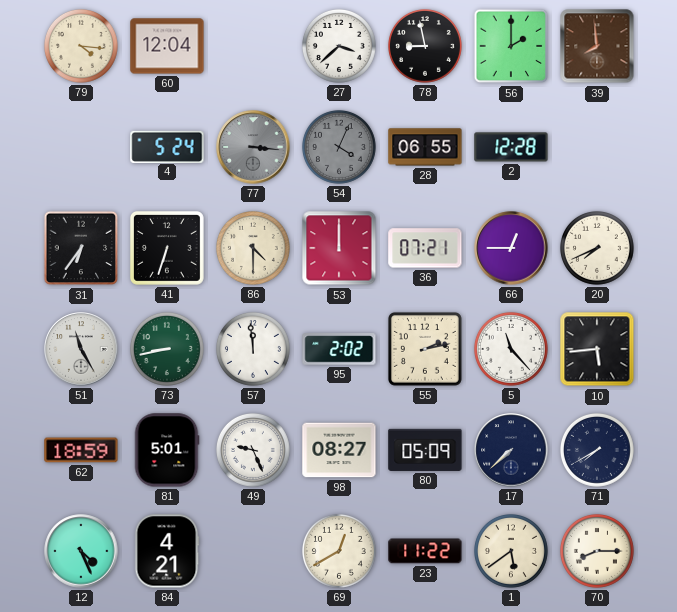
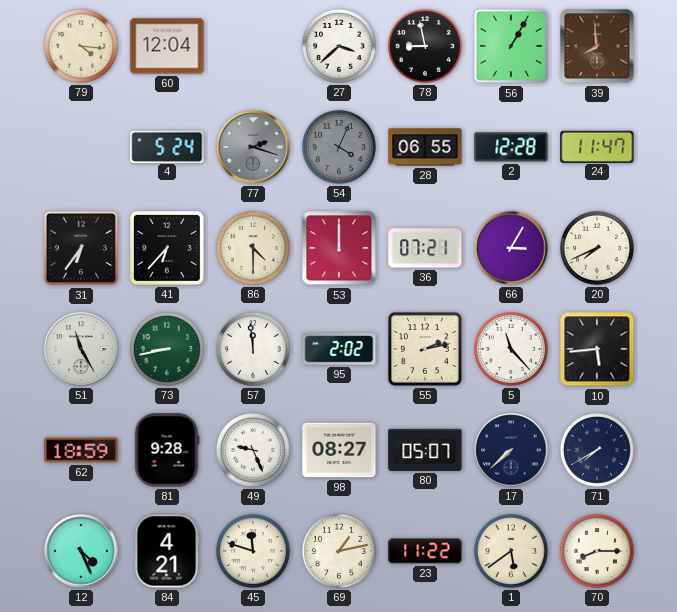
56: 2:00 -> 1:05 (511, 46)
77: 3:16 -> 2:18 (253, 147)
24: none -> 11:47 (597, 146)
41: 6:33 -> 6:37 (167, 248)
66: 12:45 -> 3:05 (511, 248)
81: 5:01 -> 9:28 (167, 450)
80: 05:09 -> 05:07 (425, 450)
45: none -> 11:48 (253, 551)
69: 12:40 -> 1:13 (339, 551)
